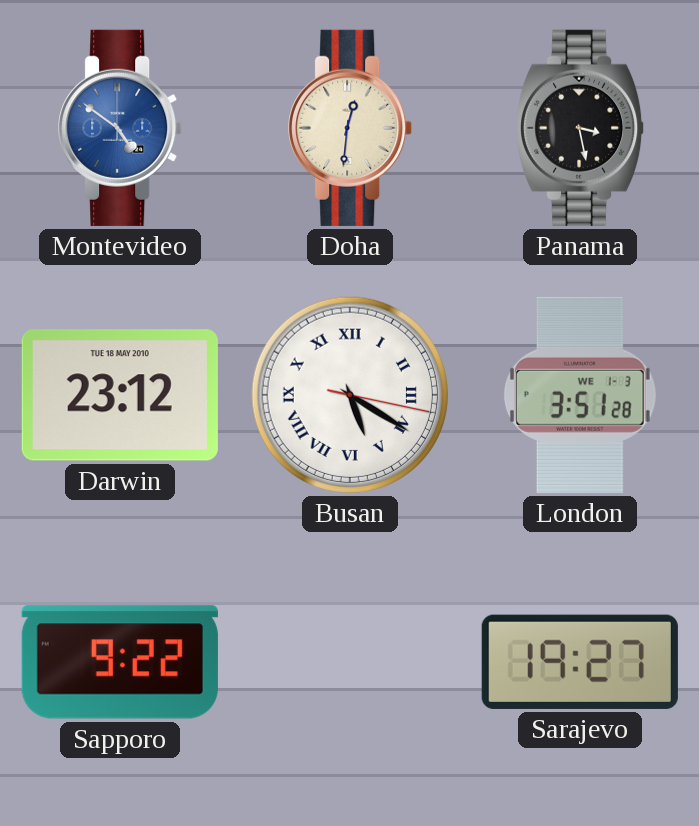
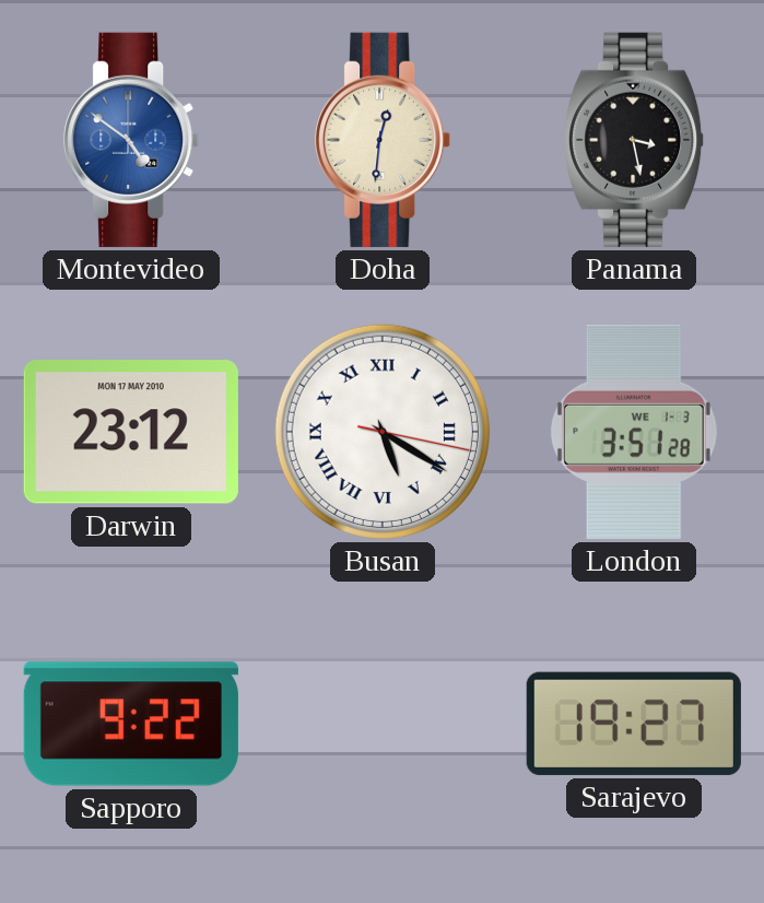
Darwin date: TUE 18 MAY 2010 -> MON 17 MAY 2010 (131, 432)
